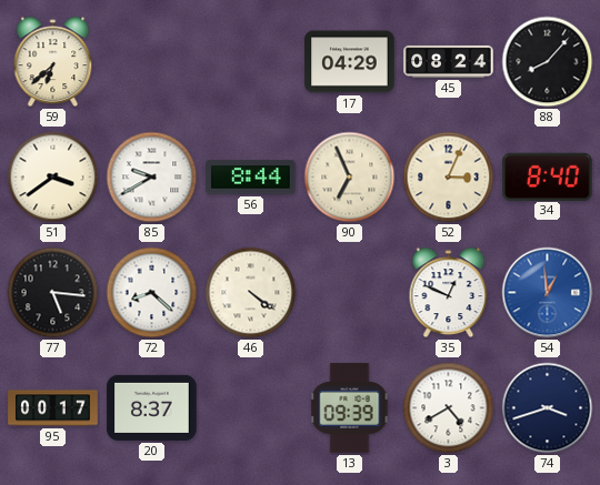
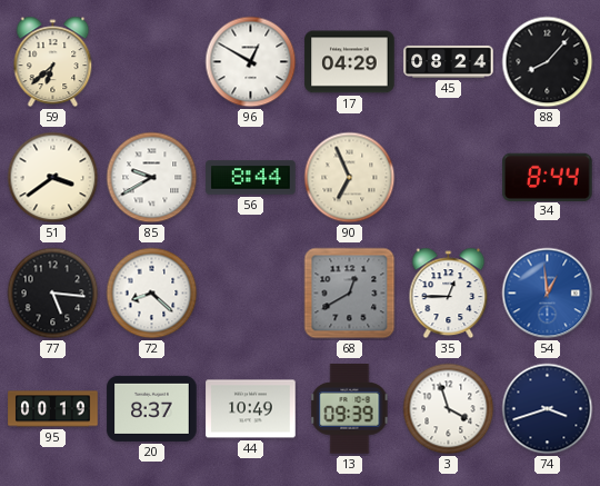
96: none -> 12:50 (251, 62)
52: 3:04 -> none (449, 178)
34: 8:40 -> 8:44 (548, 177)
46: 4:21 -> none (251, 293)
68: none -> 12:40 (350, 294)
35: 12:49 -> 12:45 (449, 294)
95: 00:17 -> 00:19 (53, 409)
44: none -> 10:49 (251, 409)
3: 4:40 -> 3:57 (449, 409)
